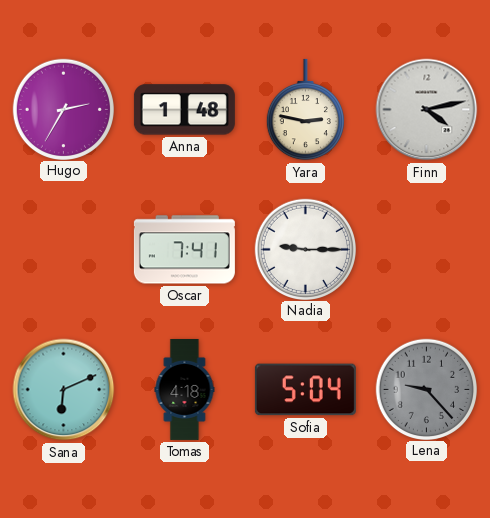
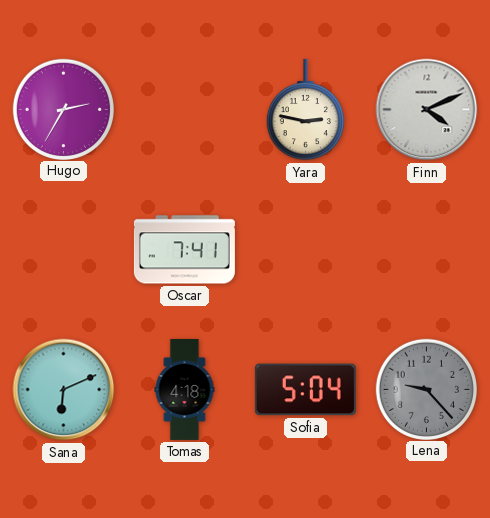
Anna: 1:48 -> none (184, 110)
Finn: 4:13 -> 4:11 (427, 110)
Nadia: 9:15 -> none (305, 249)
